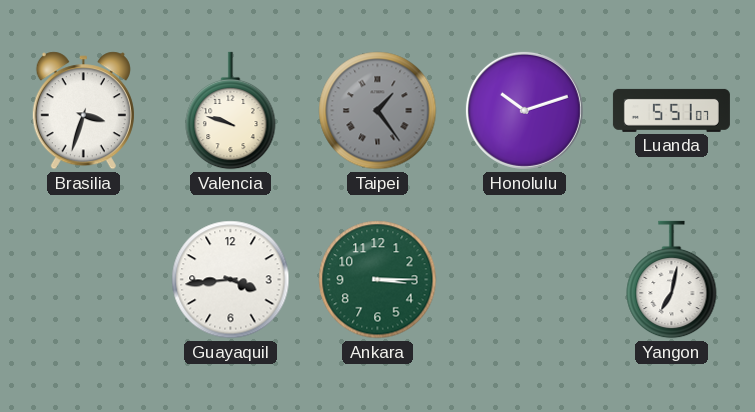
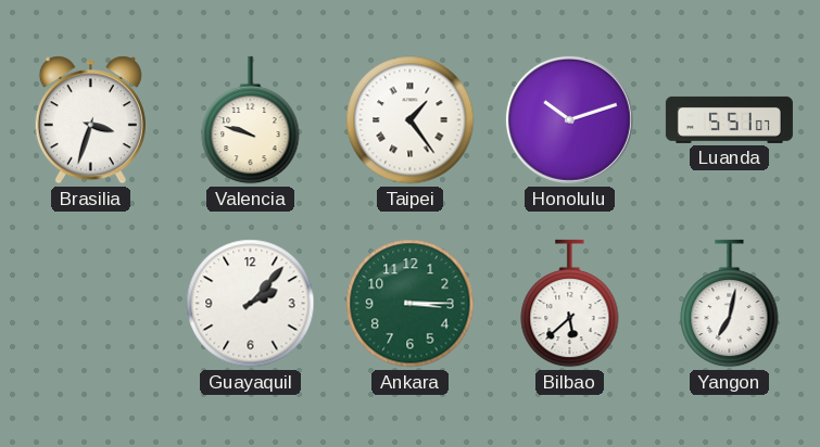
Taipei dial: grey -> white (411, 120)
Guayaquil: 3:44 -> 2:07 (251, 304)
Bilbao: none -> 5:38 (570, 304)
